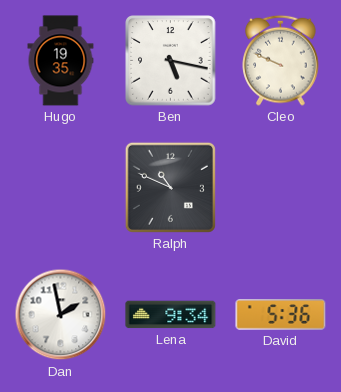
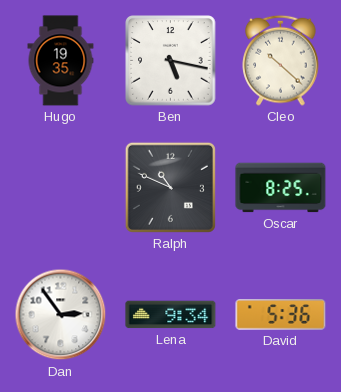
Cleo: 9:49 -> 10:22 (281, 60)
Oscar: none -> 8:25 (281, 188)
Dan: 1:58 -> 2:54 (61, 315)
